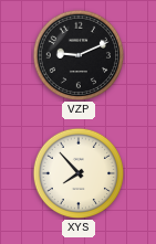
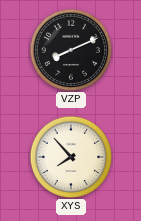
VZP: 9:11 -> 8:11 (71, 50)
